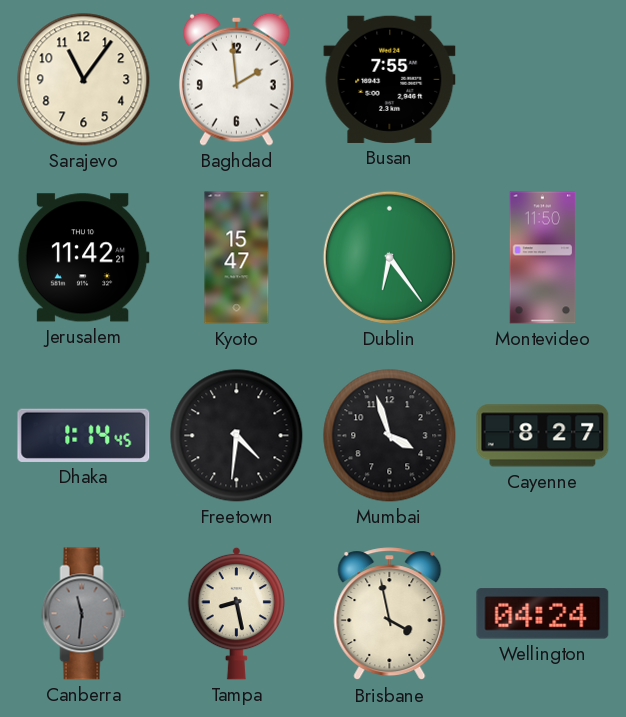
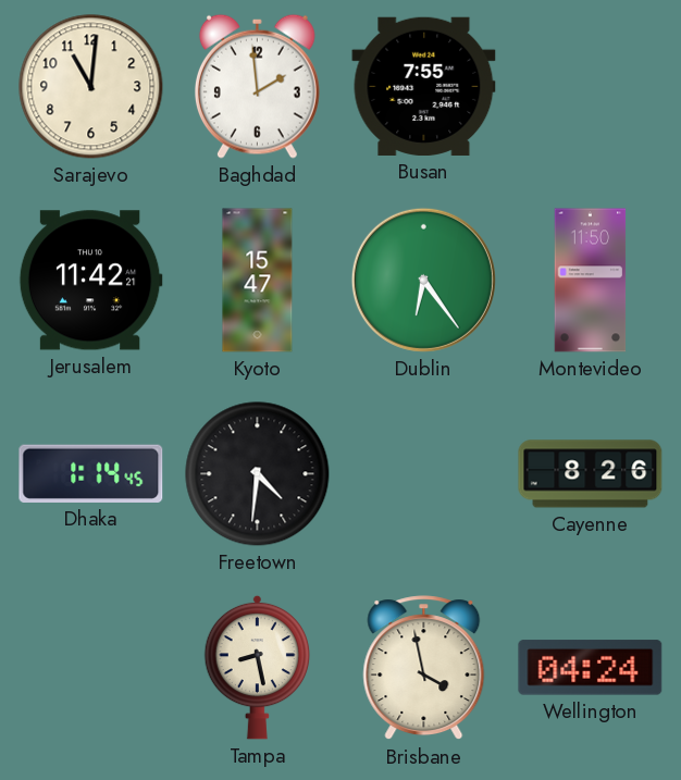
Sarajevo: 11:06 -> 11:01 (91, 87)
Mumbai: 3:57 -> none (390, 436)
Cayenne: 8:27 -> 8:26 (591, 474)
Canberra: 11:31 -> none (84, 614)
